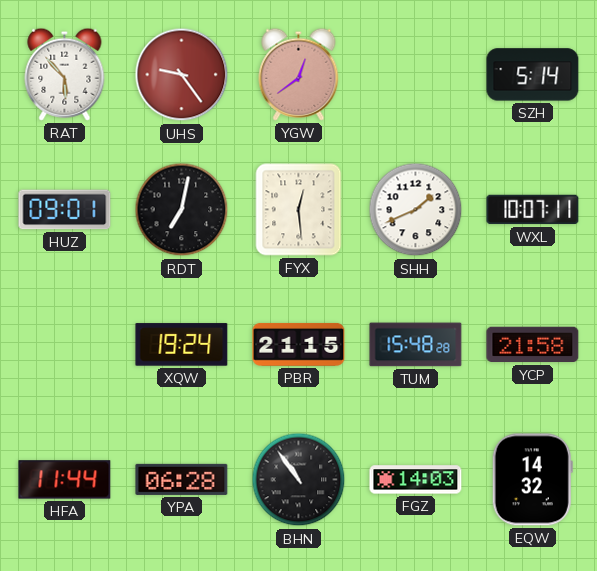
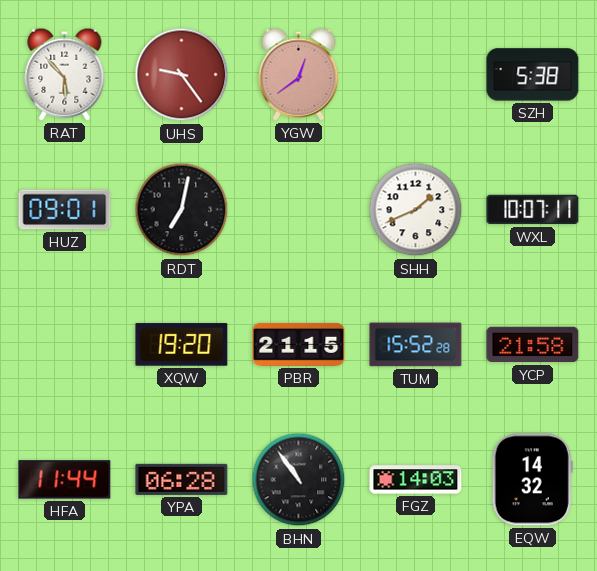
SZH: 5:14 -> 5:38 (533, 75)
FYX: 12:29 -> none (299, 210)
XQW: 19:24 -> 19:20 (182, 345)
TUM: 15:48 -> 15:52 (416, 345)
